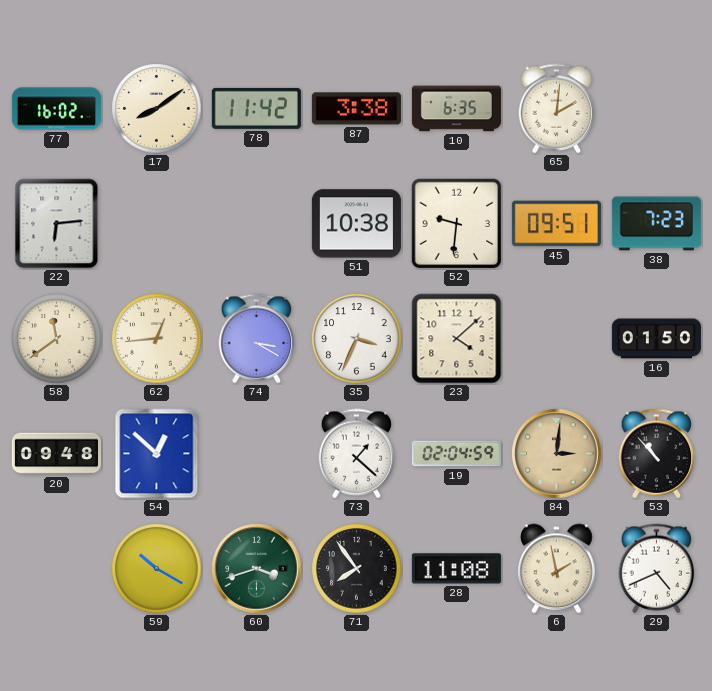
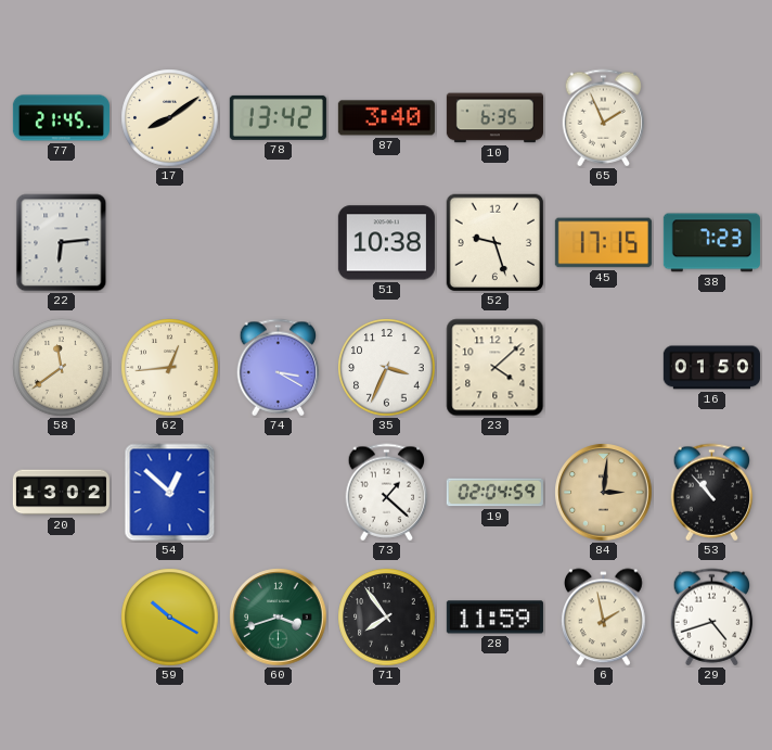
77: 16:02 -> 21:45 (61, 118)
78: 11:42 -> 13:42 (278, 117)
87: 3:38 -> 3:40 (386, 118)
65: 2:01 -> 1:56 (604, 118)
52: 9:31 -> 9:27 (496, 243)
45: 09:51 -> 17:15 (603, 243)
20: 09:48 -> 13:02 (61, 493)
28: 11:08 -> 11:59 (494, 618)
29: 4:41 -> 4:42 (712, 618)
